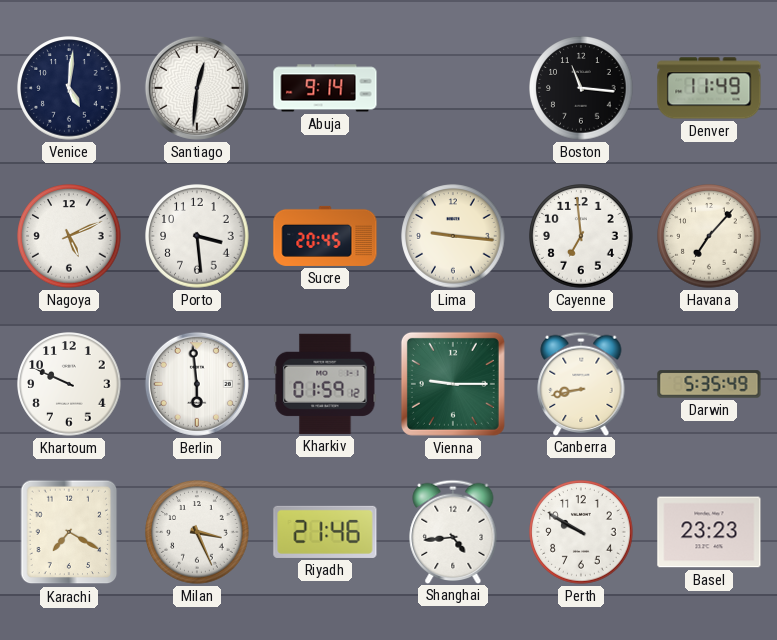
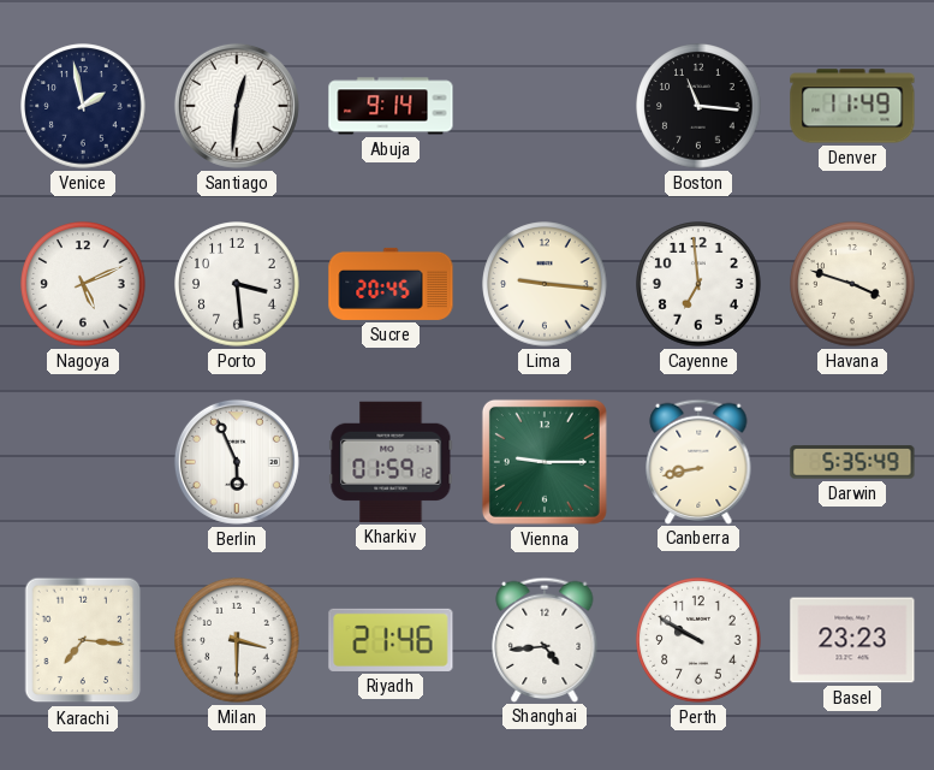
Venice: 5:01 -> 1:58 (83, 106)
Havana: 7:07 -> 3:48 (852, 284)
Khartoum: 9:49 -> none (69, 384)
Berlin: 5:59 -> 5:56 (237, 462)
Karachi: 7:20 -> 7:16 (83, 640)
Milan: 3:26 -> 3:30 (237, 640)
